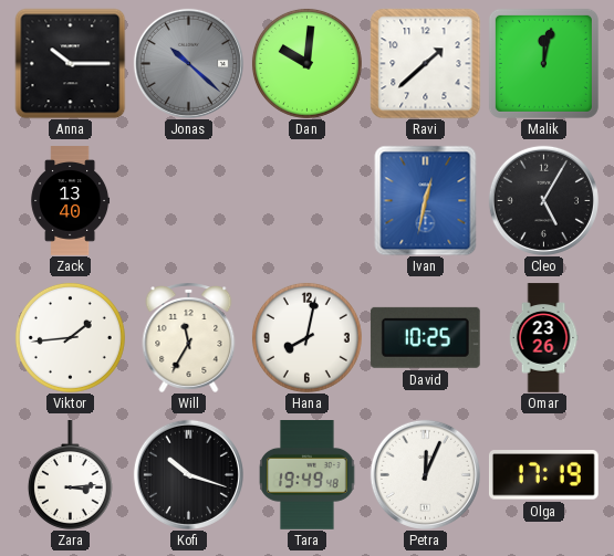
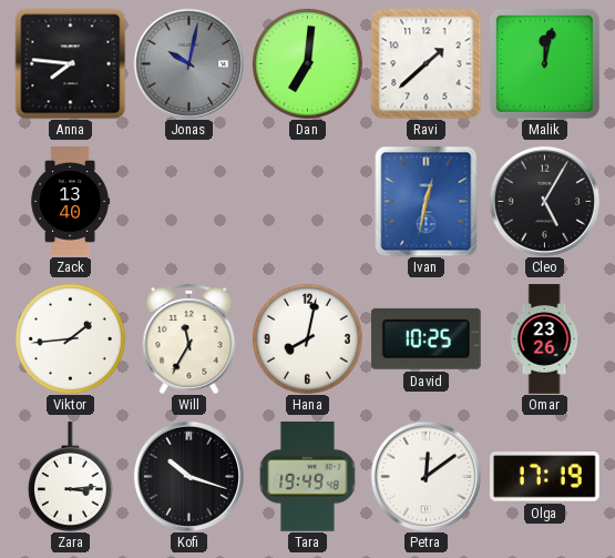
Anna: 10:15 -> 7:46 (70, 63)
Jonas: 10:22 -> 10:02 (188, 63)
Dan: 10:01 -> 7:01 (307, 63)
Petra: 12:04 -> 12:09 (426, 476)
